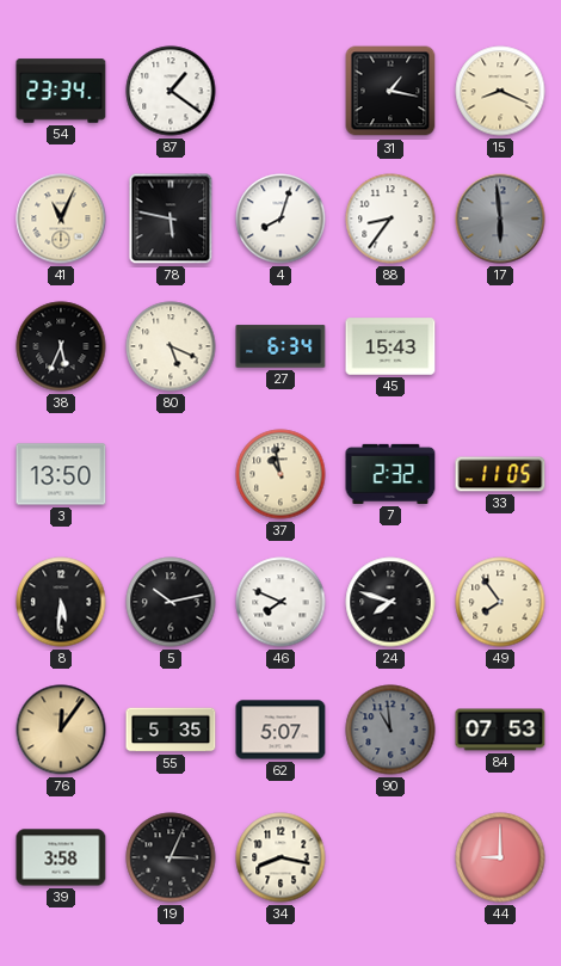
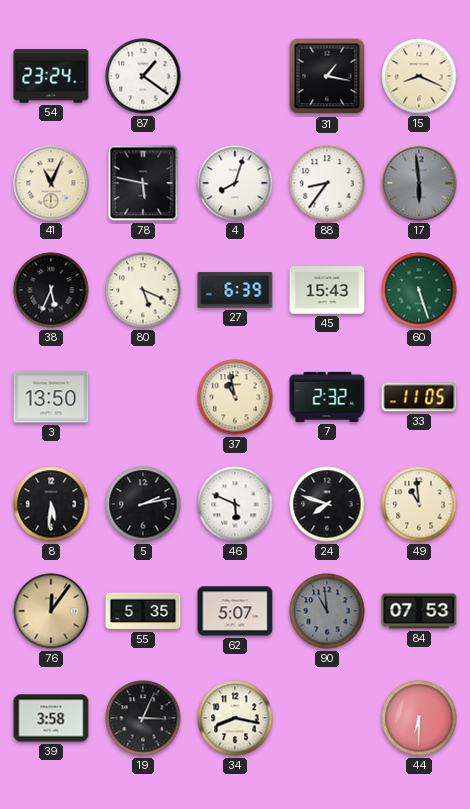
54: 23:34 -> 23:24 (51, 76)
27: 6:34 -> 6:39 (235, 290)
60: none -> 5:27 (419, 290)
5: 10:13 -> 2:13 (143, 504)
46: 7:49 -> 5:49 (235, 504)
49: 7:54 -> 10:59 (419, 504)
44: 9:00 -> 6:30 (419, 718)
